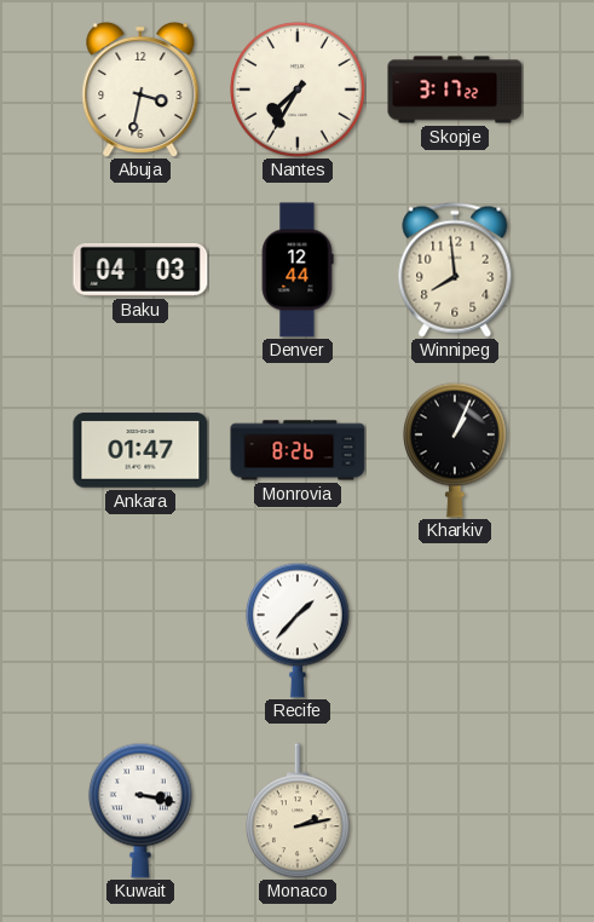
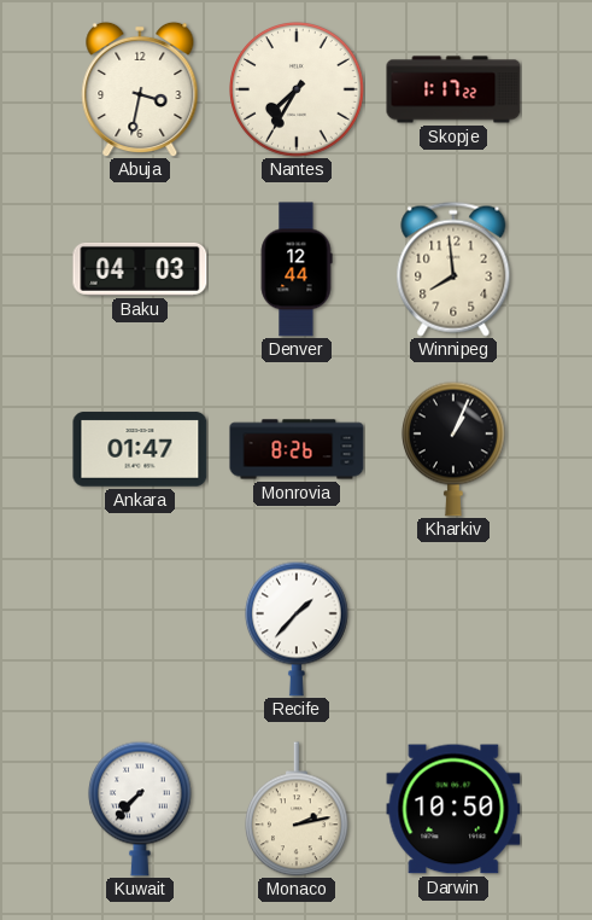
Skopje: 3:17 -> 1:17 (453, 89)
Kuwait: 3:17 -> 7:37 (140, 809)
Darwin: none -> 10:50 (453, 809)
